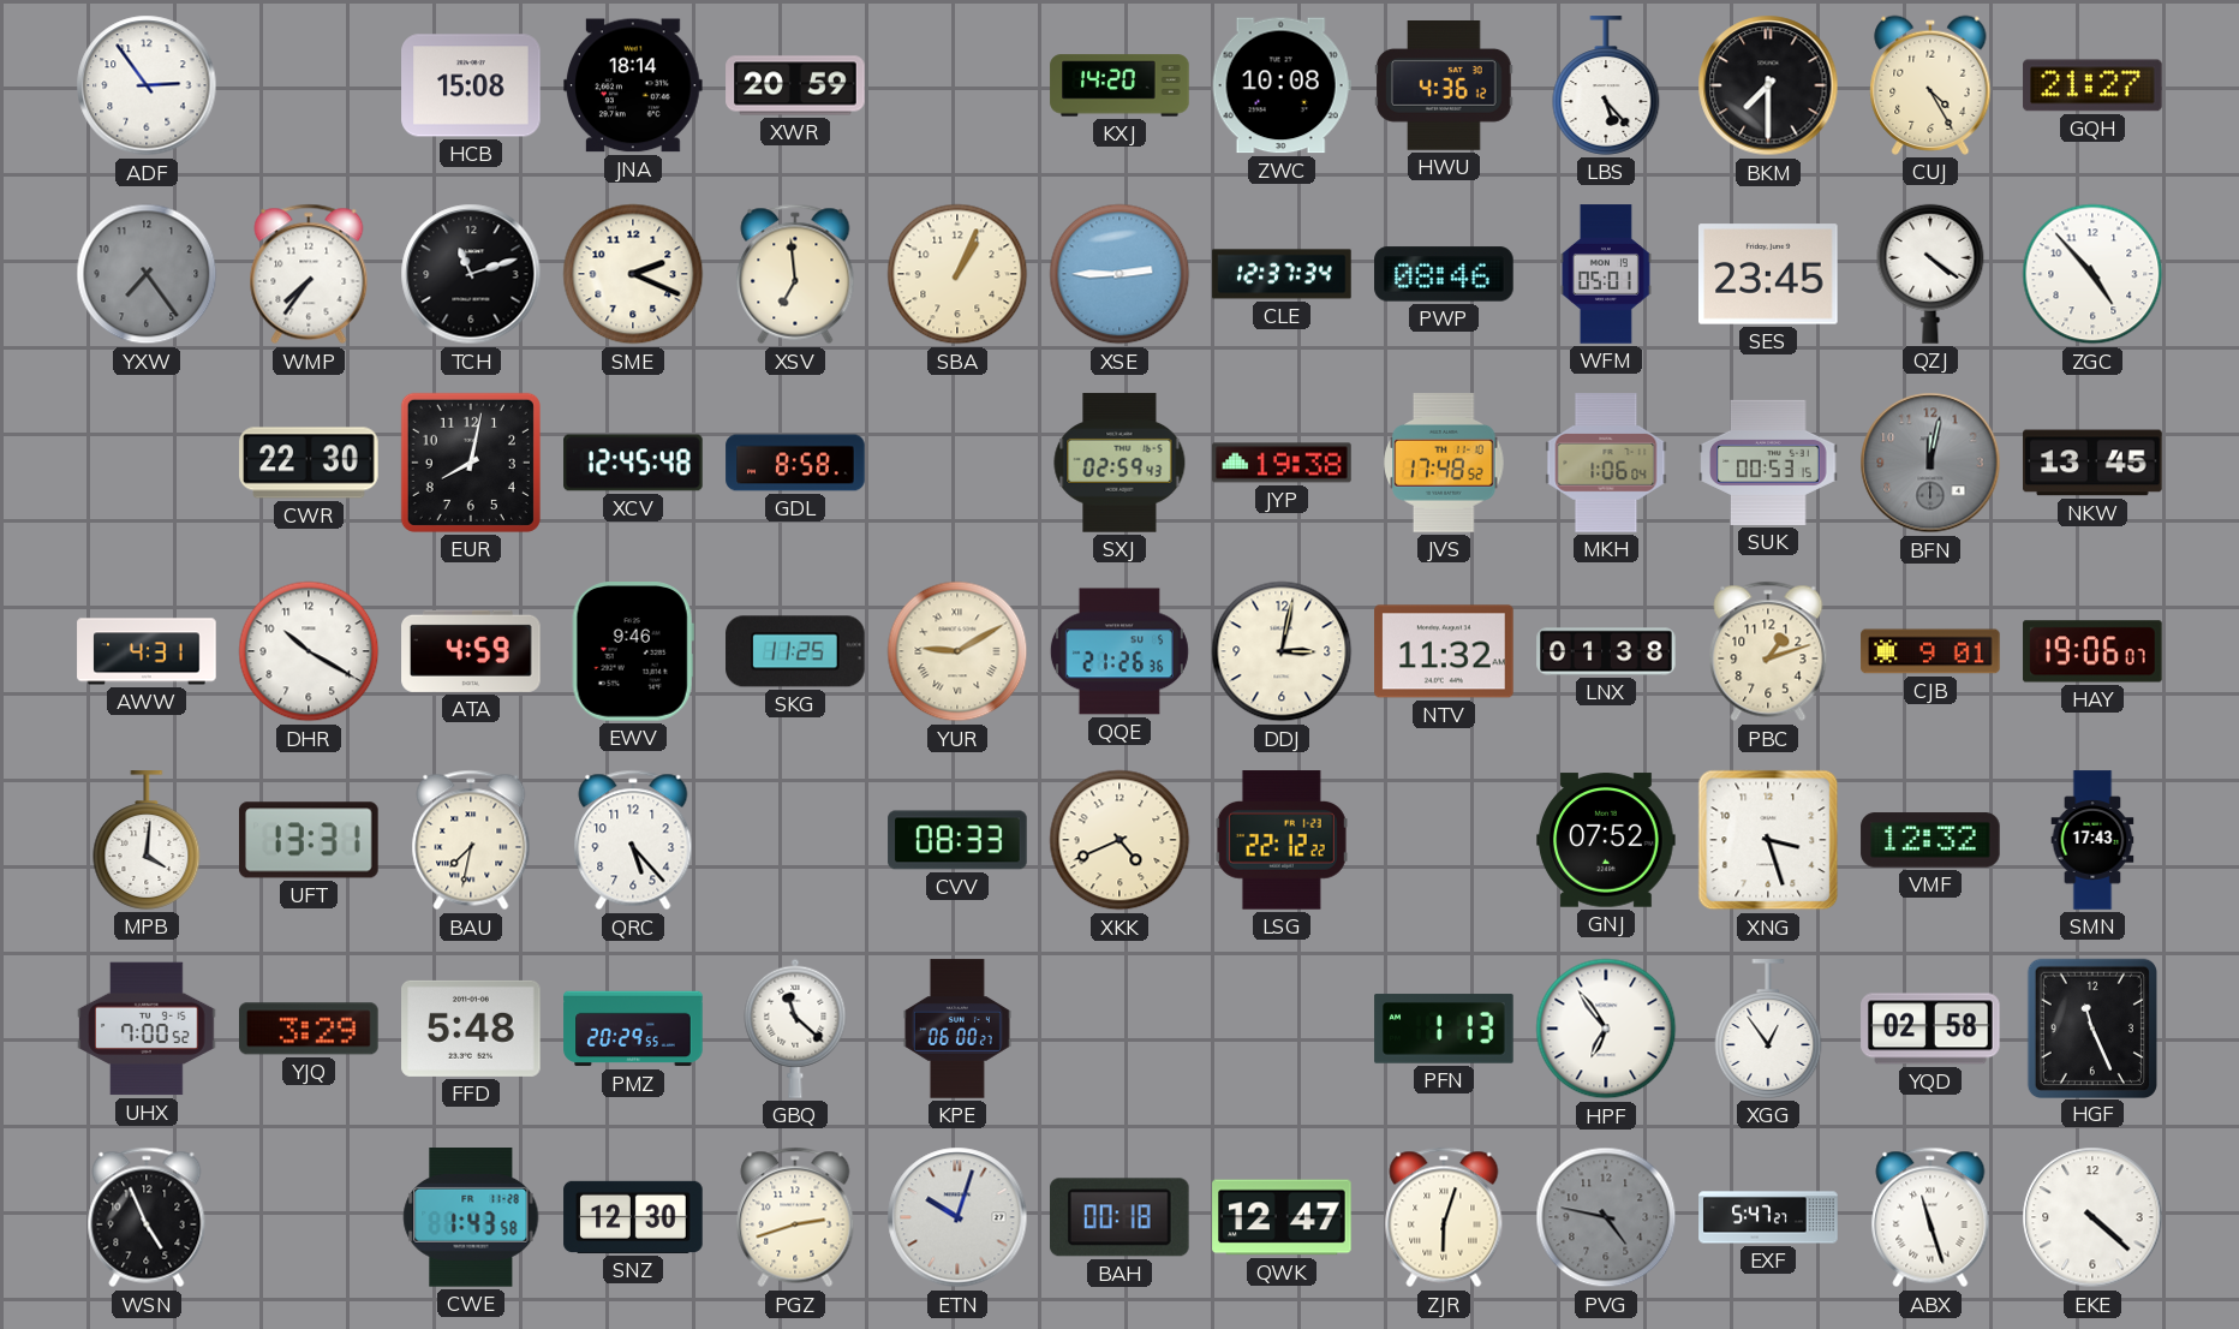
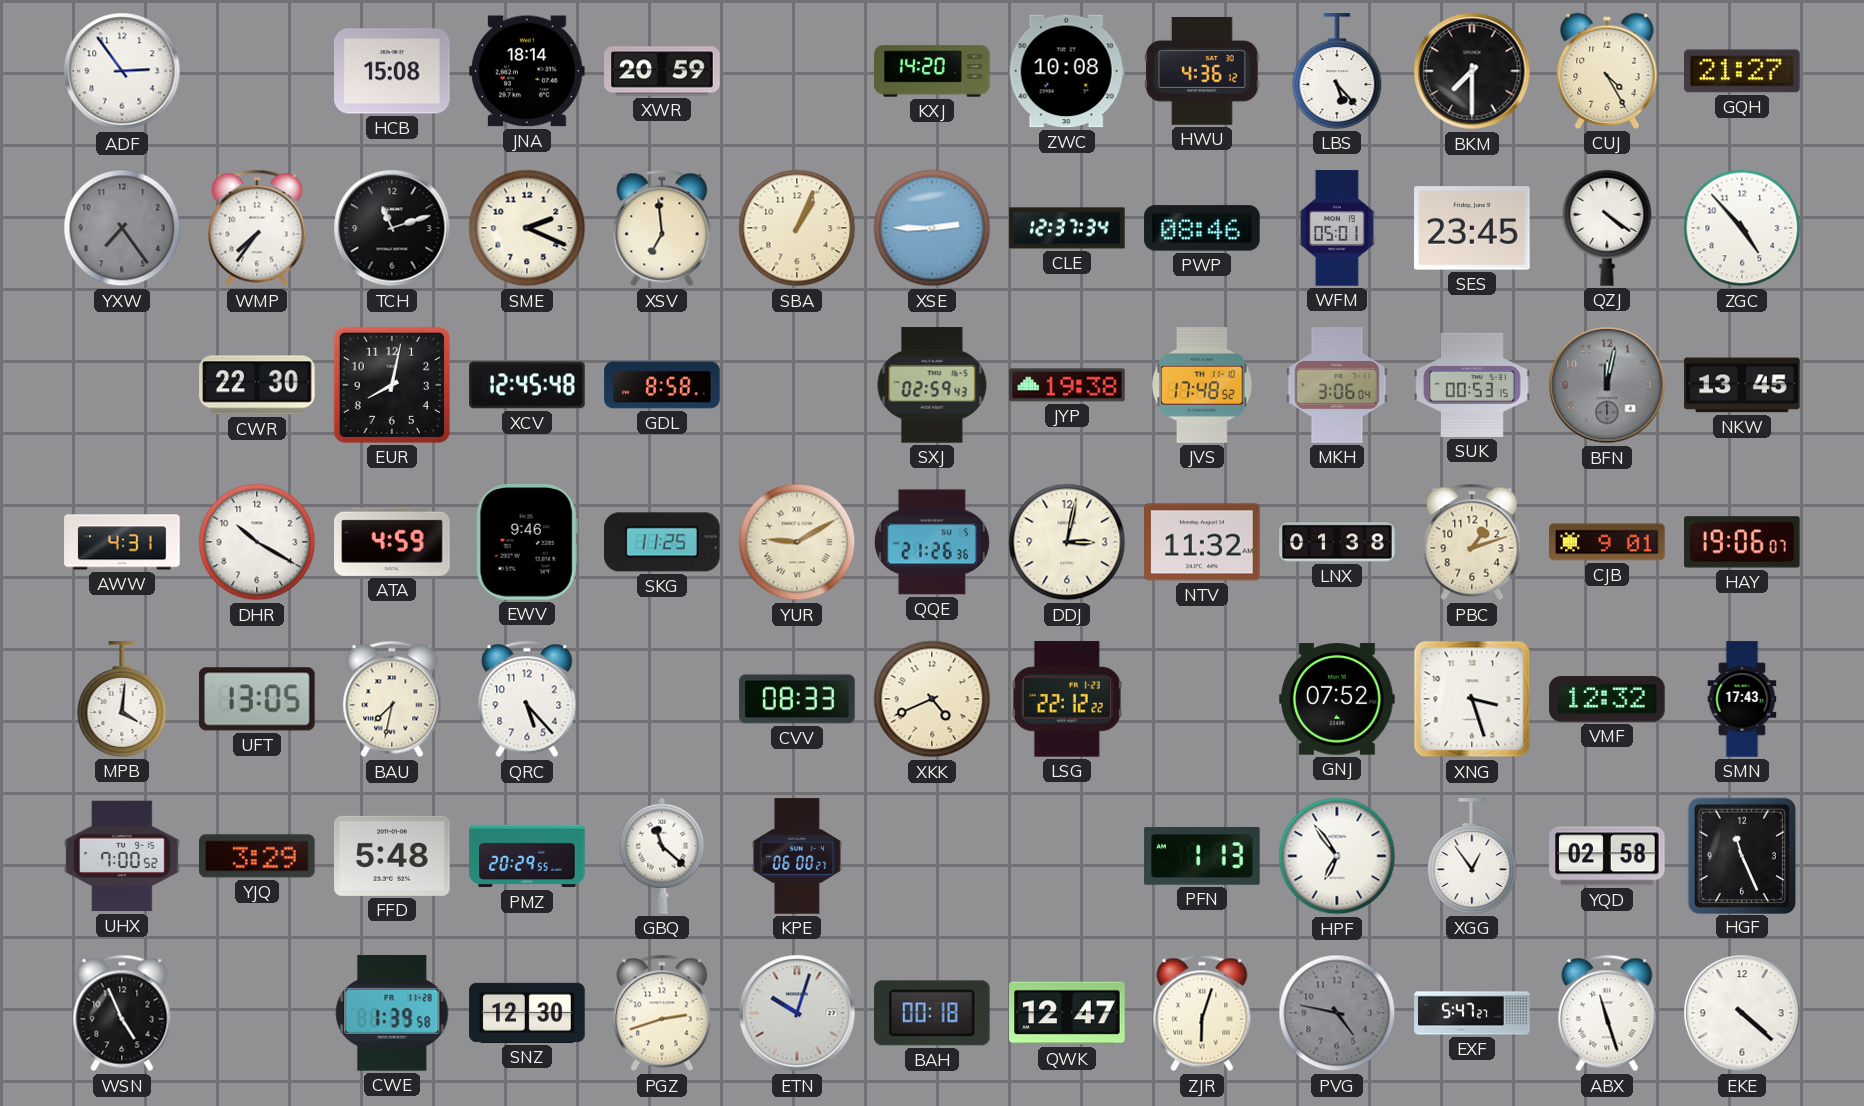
MKH: 1:06 -> 3:06 (1337, 385)
UFT: 13:31 -> 13:05 (258, 699)
CWE: 1:43 -> 1:39 (392, 1014)
